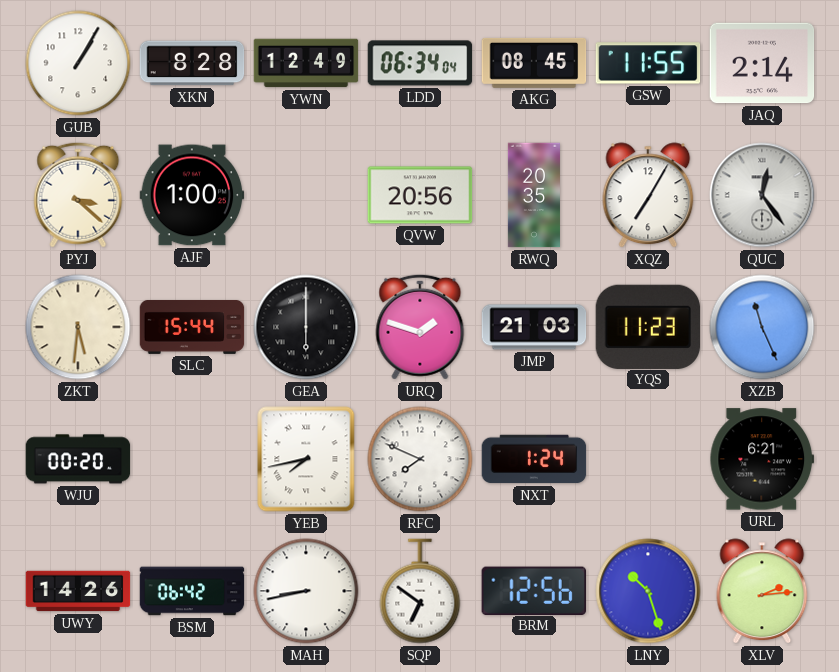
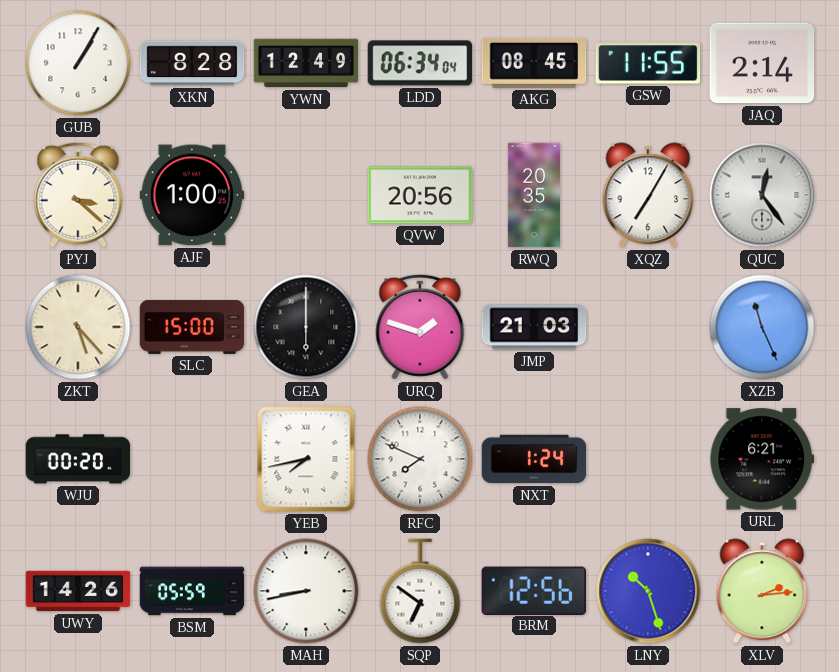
ZKT: 5:31 -> 5:23 (78, 327)
SLC: 15:44 -> 15:00 (192, 327)
YQS: 11:23 -> none (648, 326)
BSM: 06:42 -> 05:59 (192, 591)
